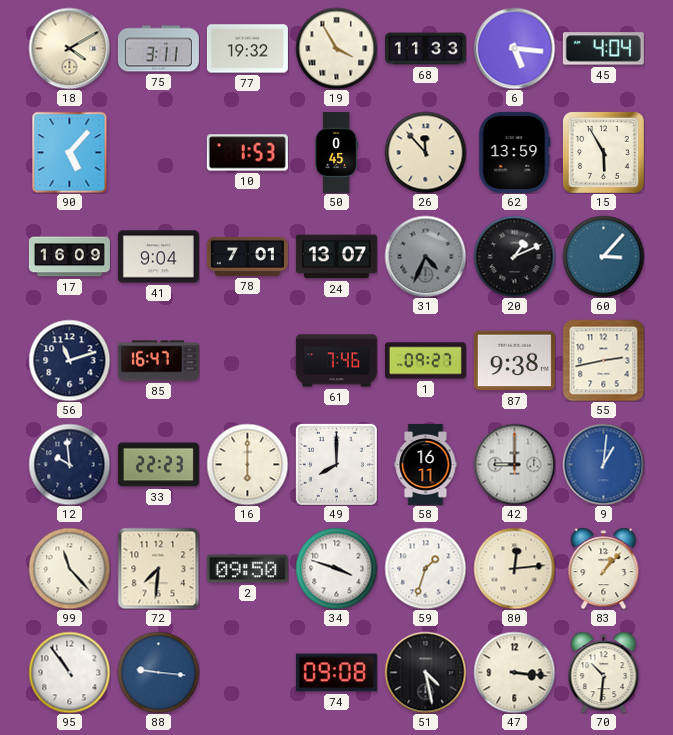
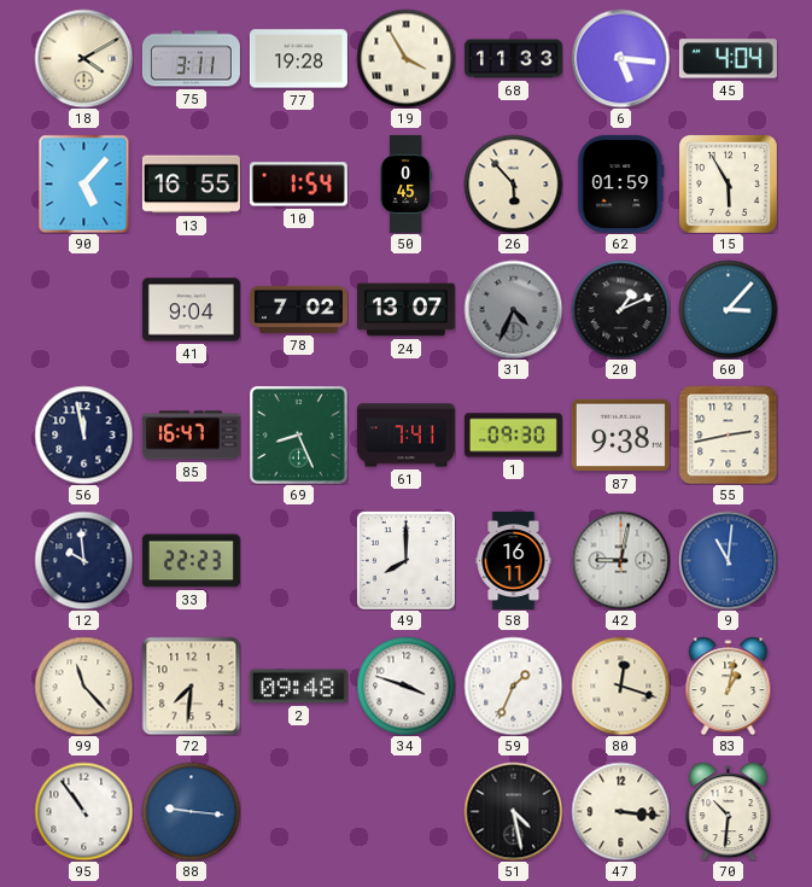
77: 19:32 -> 19:28 (298, 59)
13: none -> 16:55 (191, 185)
10: 1:53 -> 1:54 (298, 185)
26: 11:53 -> 5:53 (513, 183)
62: 13:59 -> 01:59 (621, 183)
17: 16:09 -> none (69, 257)
78: 7:01 -> 7:02 (298, 309)
56: 11:12 -> 11:58 (83, 434)
69: none -> 8:26 (298, 434)
61: 7:46 -> 7:41 (405, 436)
1: 09:27 -> 09:30 (513, 436)
16: 6:00 -> none (247, 464)
42: 9:00 -> 9:02 (620, 560)
9: 1:01 -> 11:01 (728, 560)
2: 09:50 -> 09:48 (298, 687)
59: 1:33 -> 1:34 (513, 685)
80: 12:14 -> 12:18 (620, 685)
83: 1:07 -> 1:02 (729, 685)
74: 09:08 -> none (336, 673)
